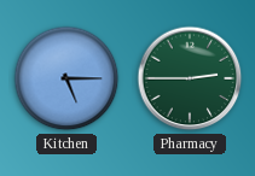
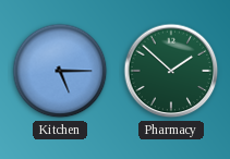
Pharmacy: 2:45 -> 1:52 (171, 71)
